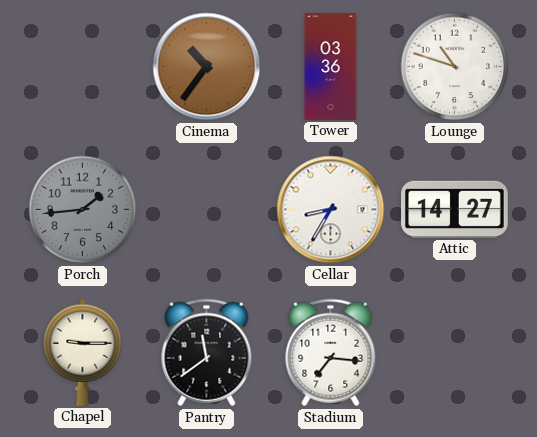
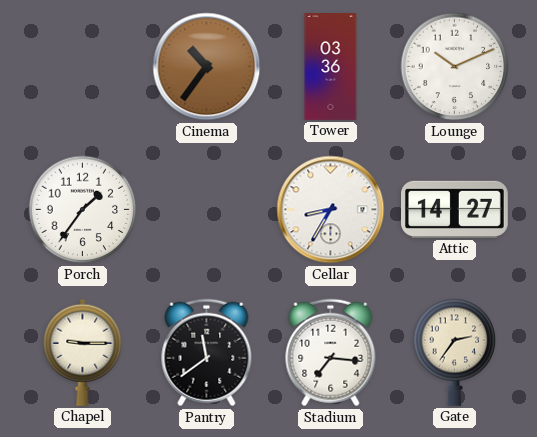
Lounge: 10:48 -> 10:11 (455, 67)
Porch: 1:44 -> 1:36 (83, 210)
Porch dial: grey -> white (83, 210)
Gate: none -> 2:36 (455, 352)
